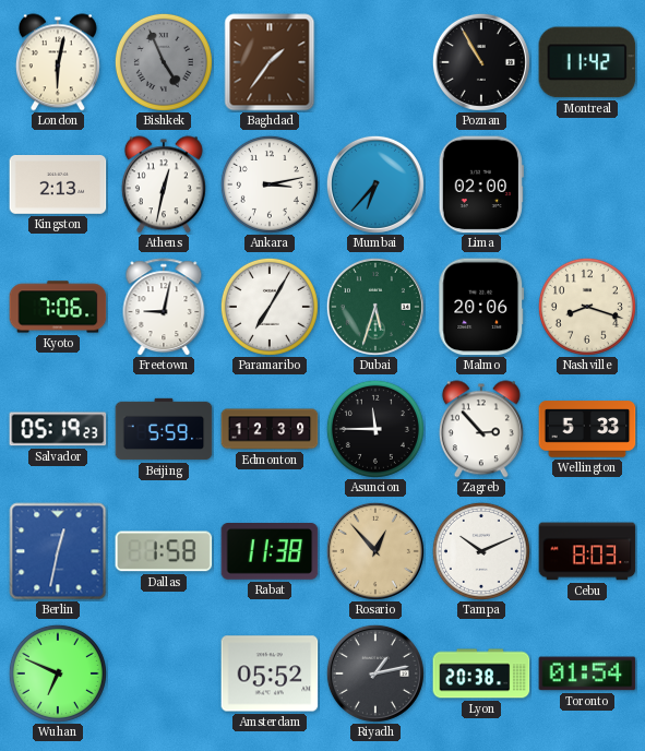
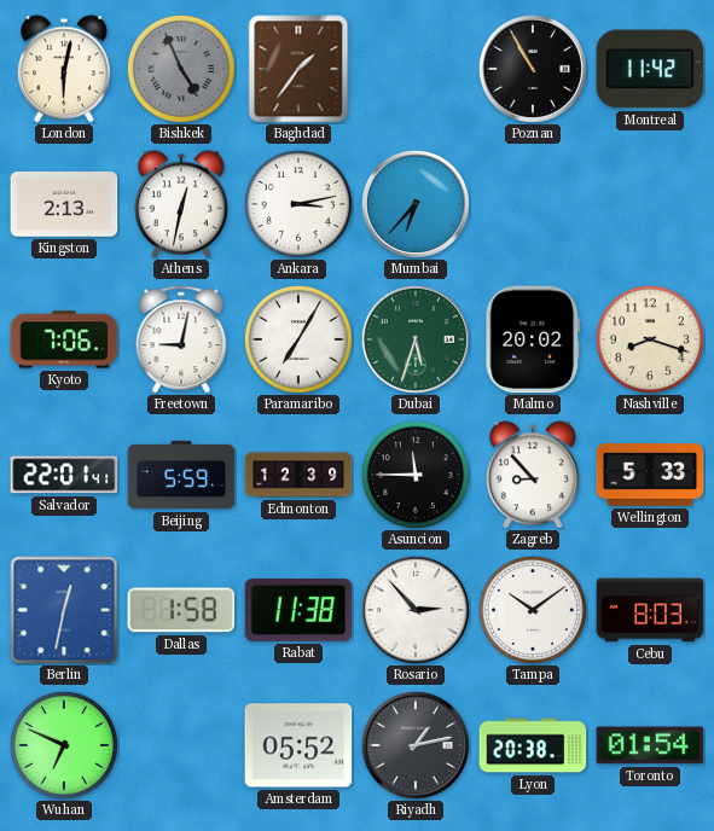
Lima: 02:00 -> none (481, 184)
Malmo: 20:06 -> 20:02 (533, 339)
Salvador: 05:19 -> 22:01 (64, 475)
Zagreb: 2:53 -> 8:53 (533, 475)
Rosario: 12:53 -> 2:53 (416, 610)
Rosario dial: champagne -> white (416, 610)
Tampa: 10:11 -> 10:09 (533, 610)
